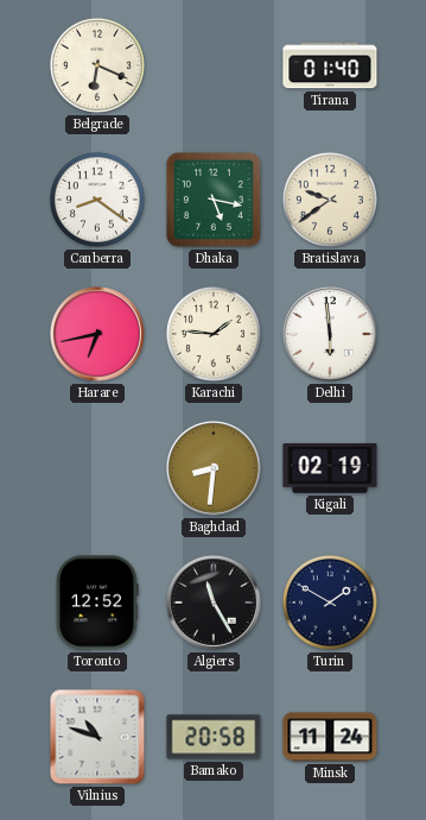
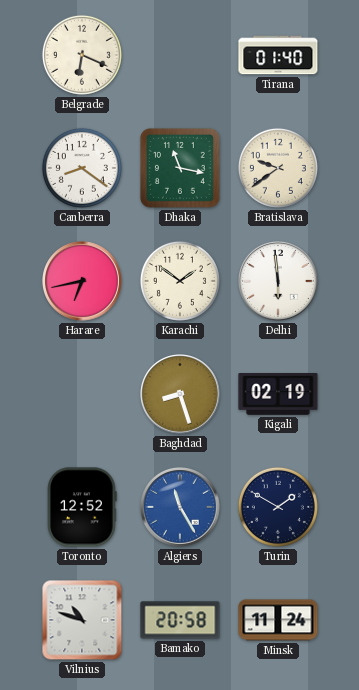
Dhaka: 5:17 -> 11:17 (180, 168)
Karachi: 1:46 -> 1:51 (180, 281)
Baghdad: 8:31 -> 8:27 (181, 395)
Algiers dial: black -> blue (181, 508)
